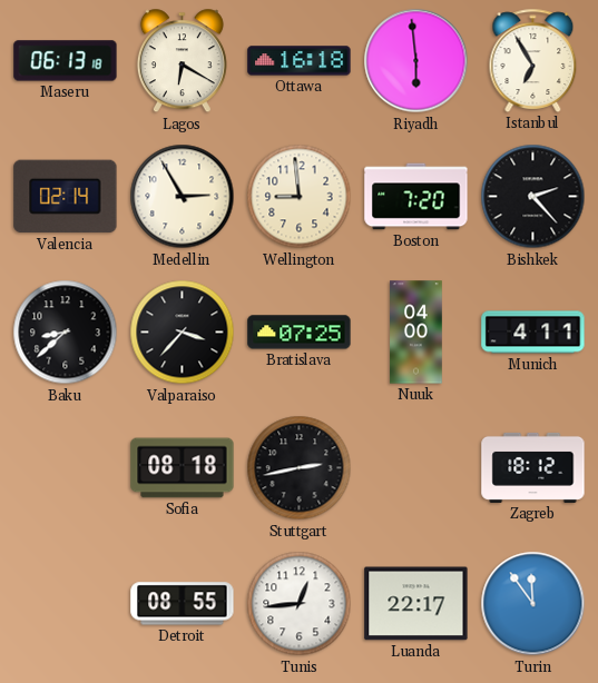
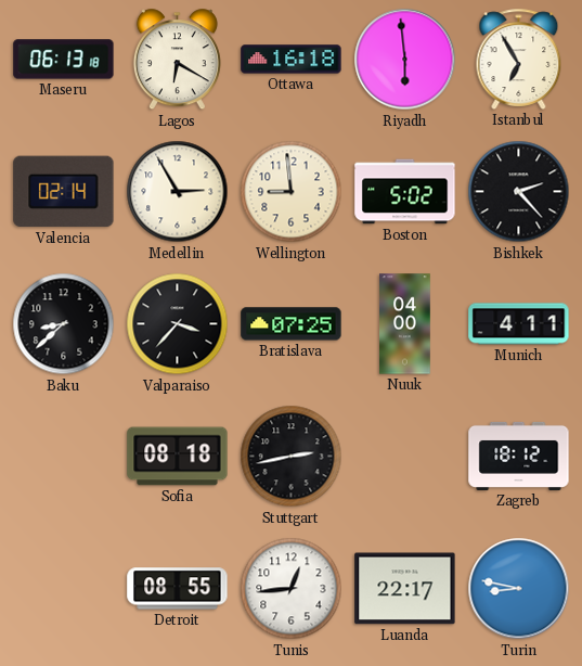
Boston: 7:20 -> 5:02 (405, 192)
Turin: 11:54 -> 8:47 (519, 589)
